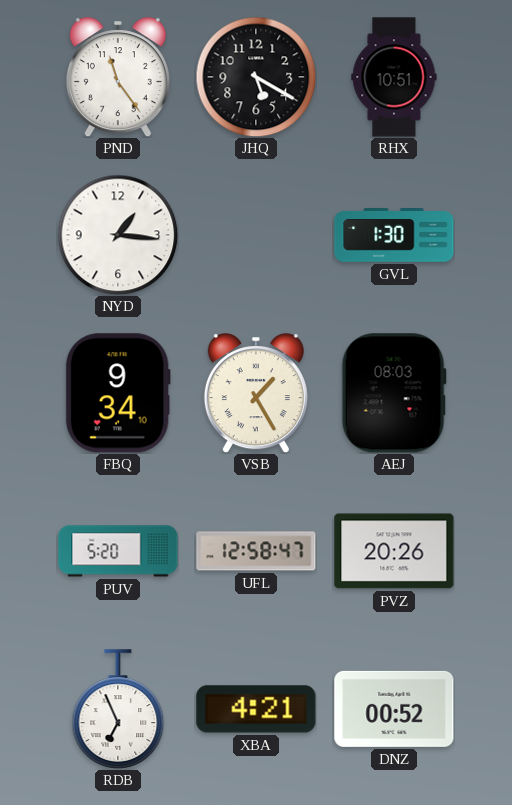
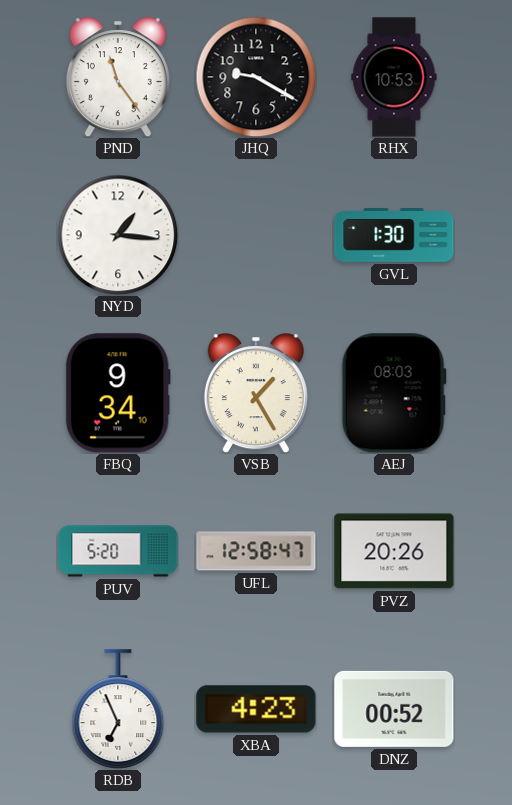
JHQ: 5:20 -> 9:20 (256, 77)
RHX: 10:51 -> 10:53 (394, 77)
XBA: 4:21 -> 4:23 (256, 709)
